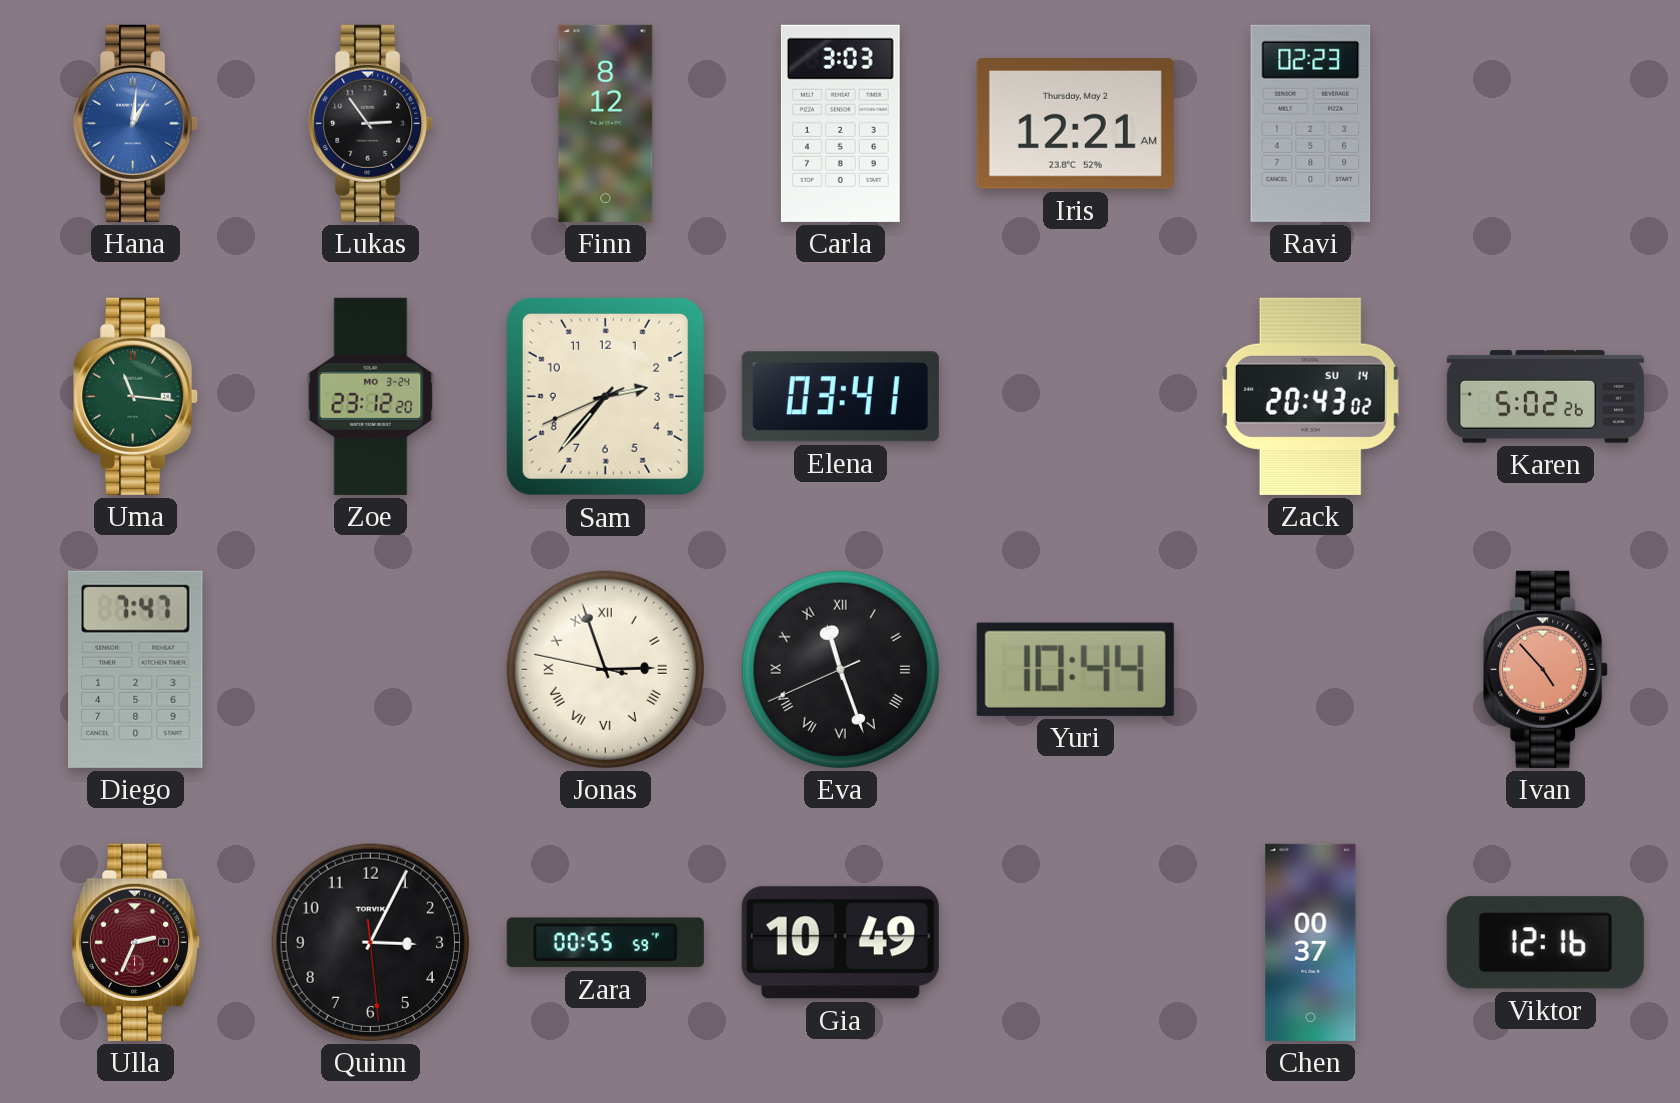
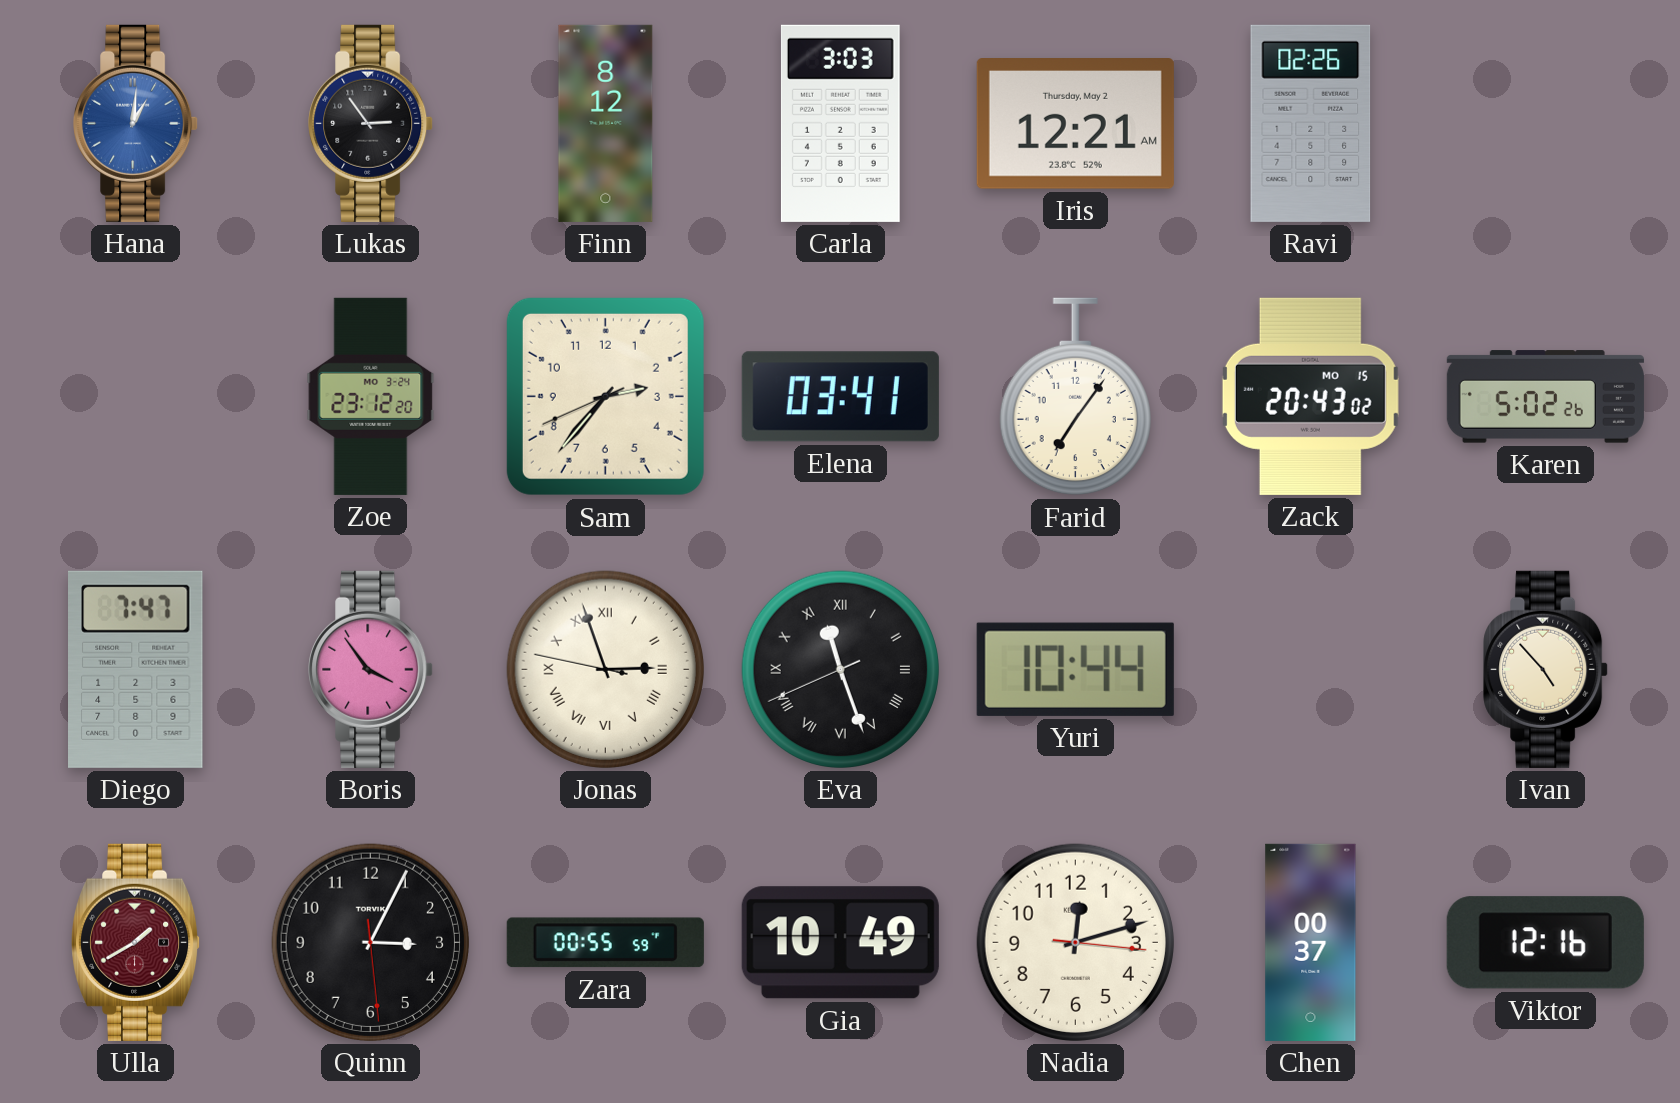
Ravi: 02:23 -> 02:26 (1311, 123)
Uma: 11:16 -> none (136, 396)
Farid: none -> 7:06 (1075, 397)
Zack date: SU 14 -> MO 15 (1310, 396)
Boris: none -> 3:54 (371, 669)
Ivan dial: salmon -> cream (1546, 669)
Ulla: 2:34 -> 1:40 (137, 942)
Nadia: none -> 12:12 (1075, 942)
